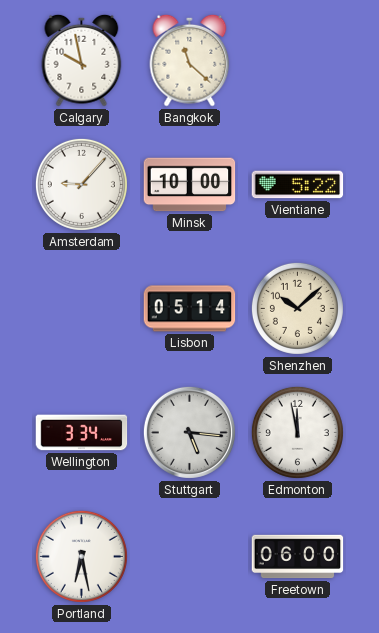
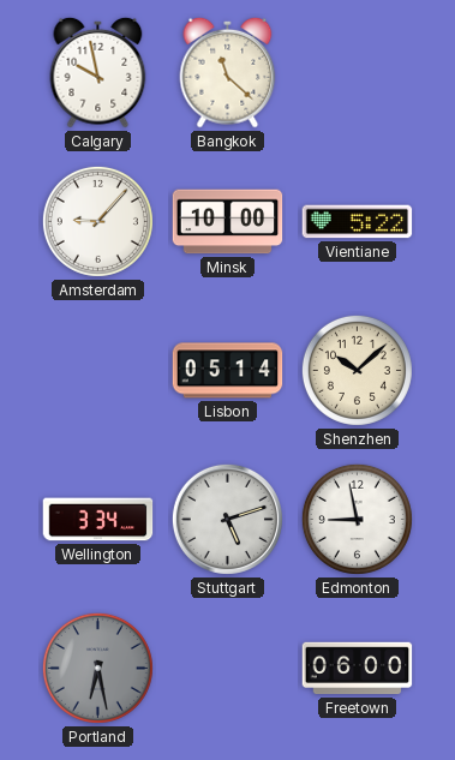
Stuttgart: 5:16 -> 5:12 (227, 519)
Edmonton: 11:58 -> 8:58 (357, 519)
Portland dial: white -> grey (97, 668)
